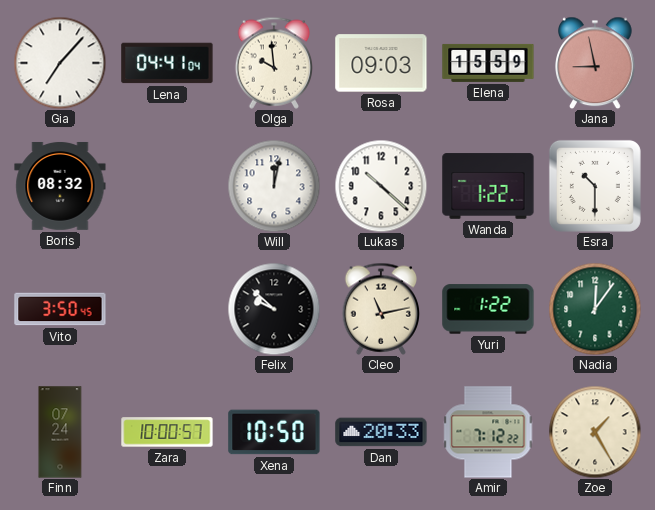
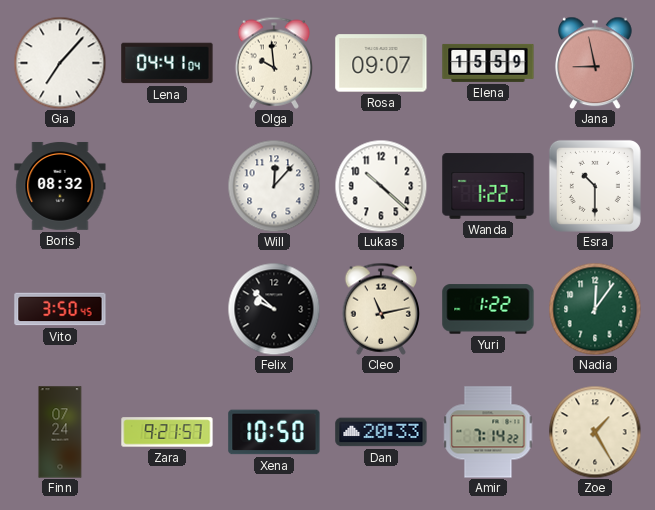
Rosa: 09:03 -> 09:07 (381, 63)
Will: 12:02 -> 12:07 (274, 186)
Zara: 10:00 -> 9:21 (167, 432)
Amir: 7:12 -> 7:14 (488, 432)
